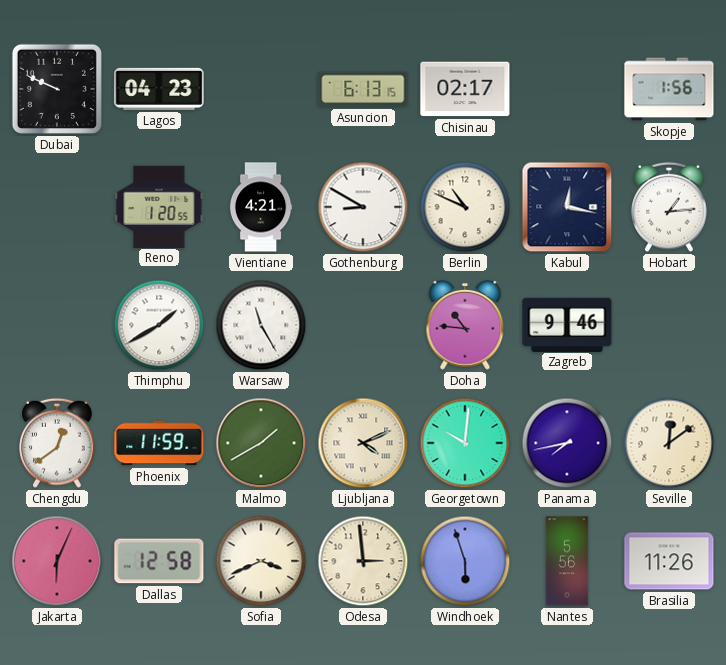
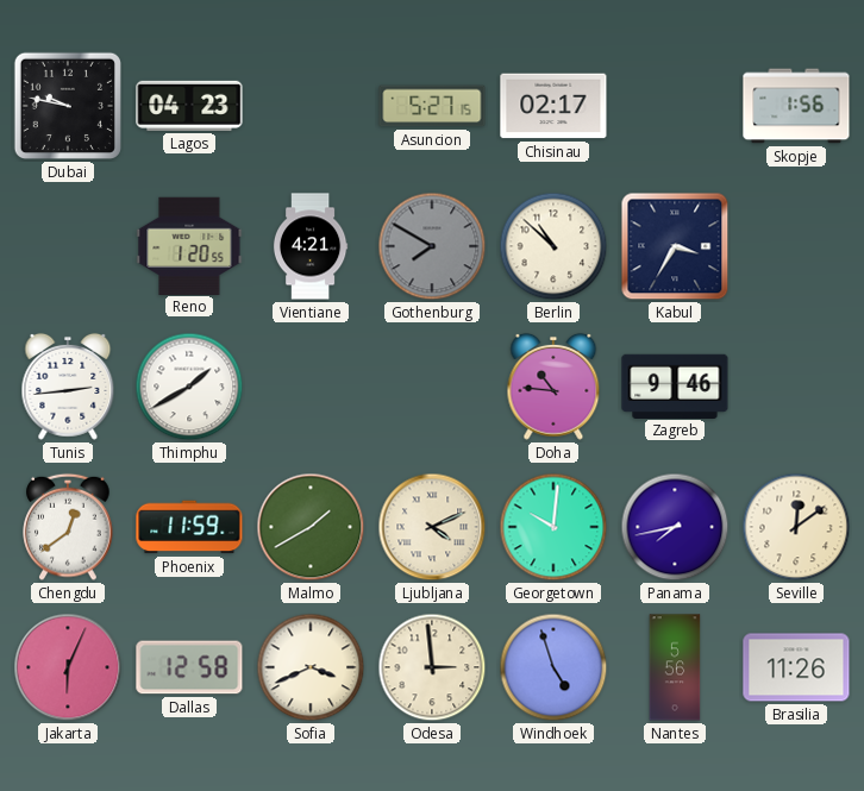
Dubai: 9:49 -> 9:47 (68, 106)
Asuncion: 6:13 -> 5:27 (432, 106)
Gothenburg: 8:50 -> 7:50 (432, 246)
Gothenburg dial: white -> grey (432, 246)
Berlin: 10:49 -> 10:52 (553, 246)
Kabul: 12:17 -> 3:35 (675, 246)
Hobart: 1:14 -> none (669, 207)
Tunis: none -> 2:44 (68, 387)
Warsaw: 11:25 -> none (261, 325)
Windhoek: 5:57 -> 4:57 (553, 667)
